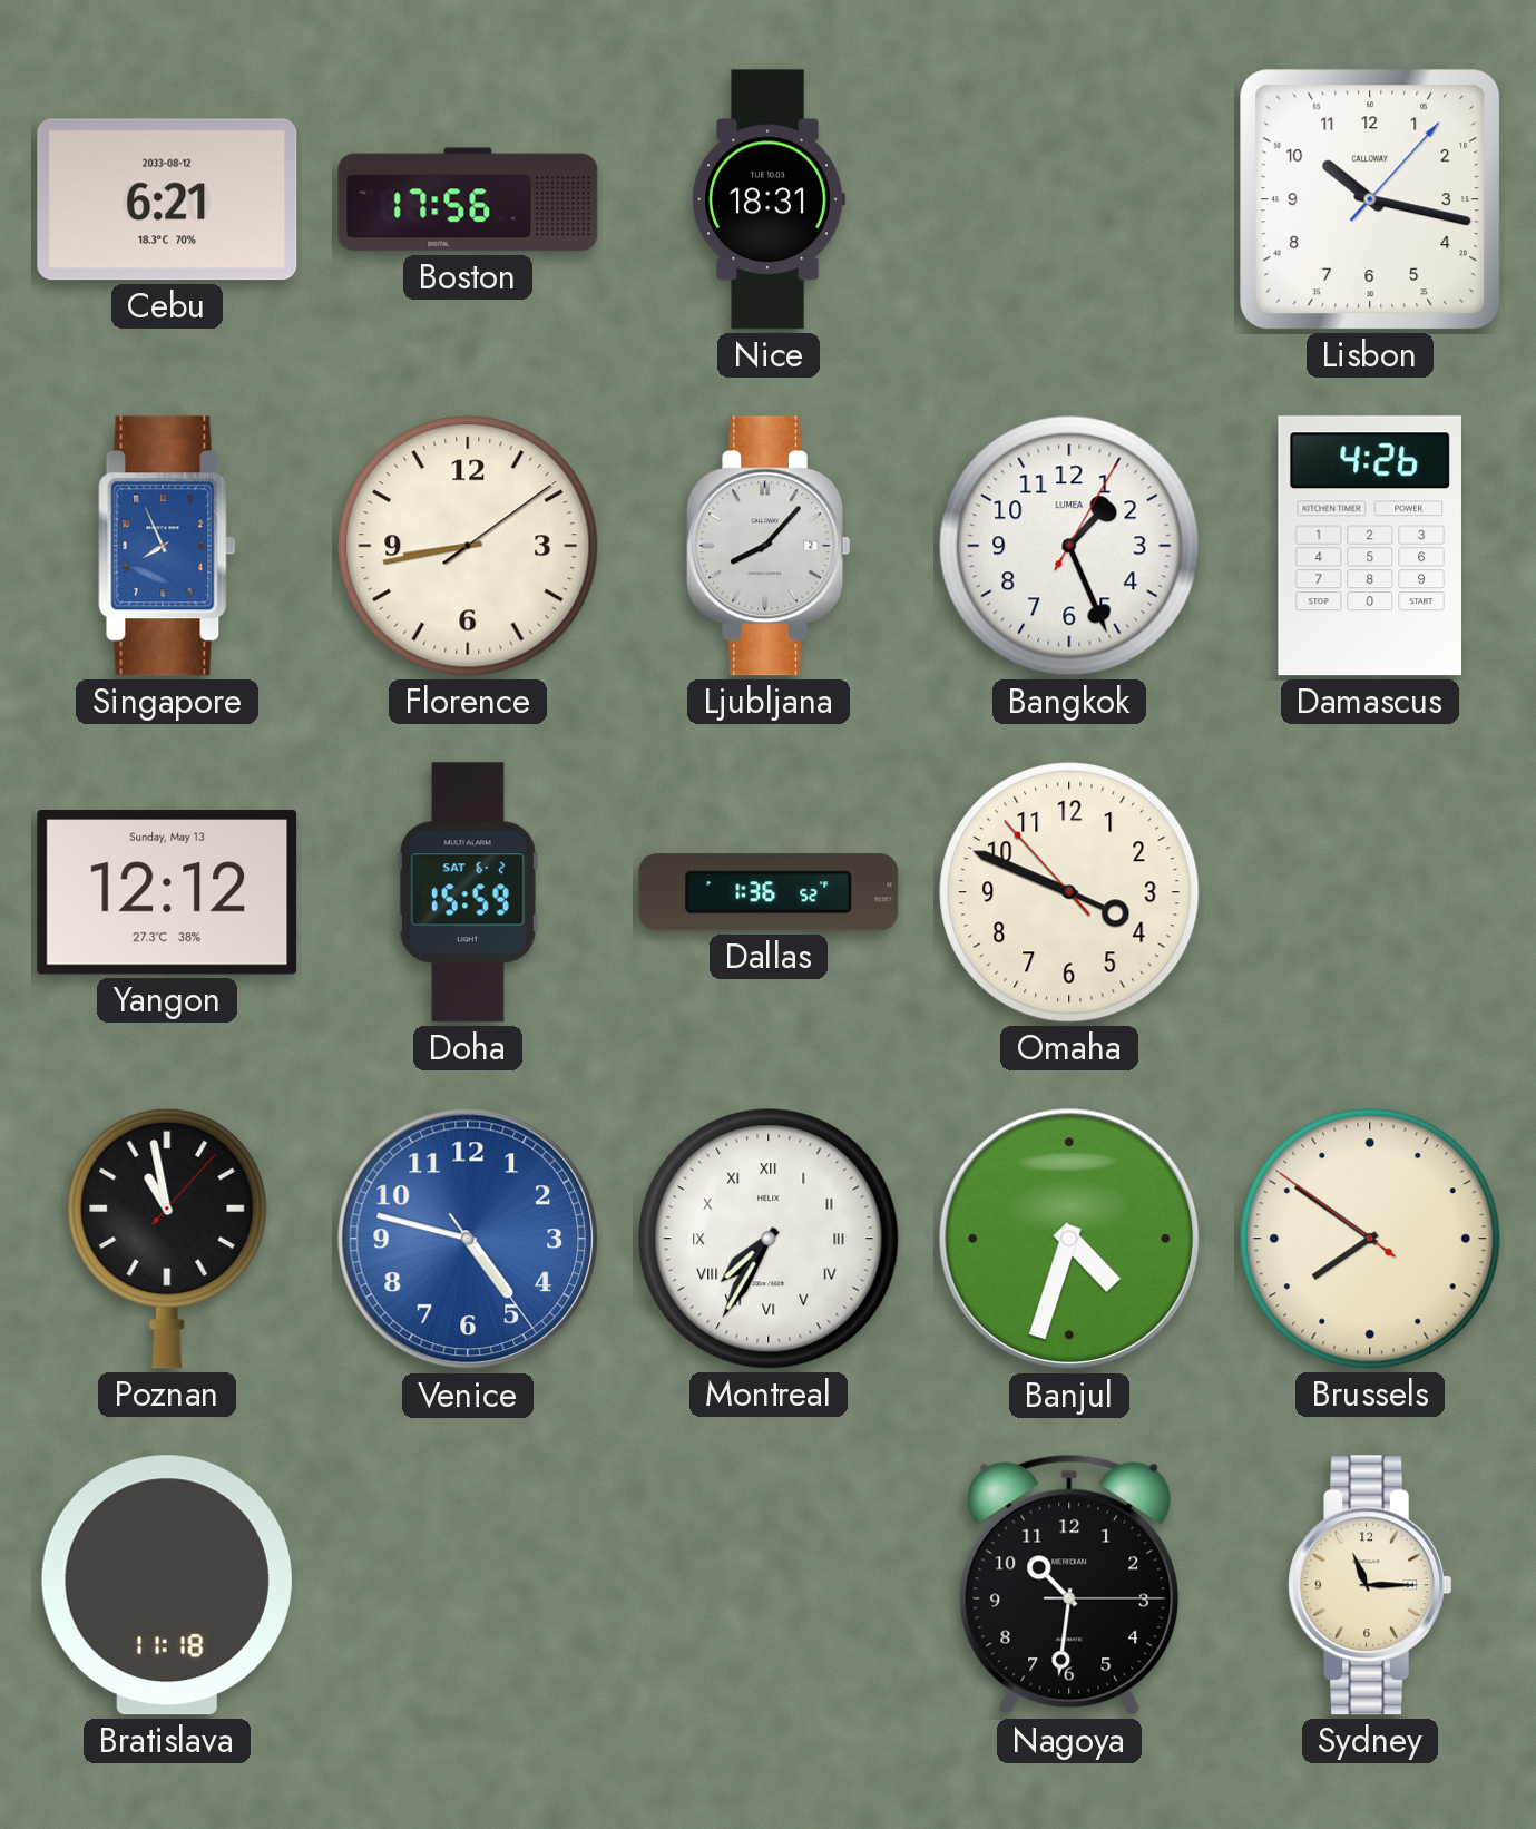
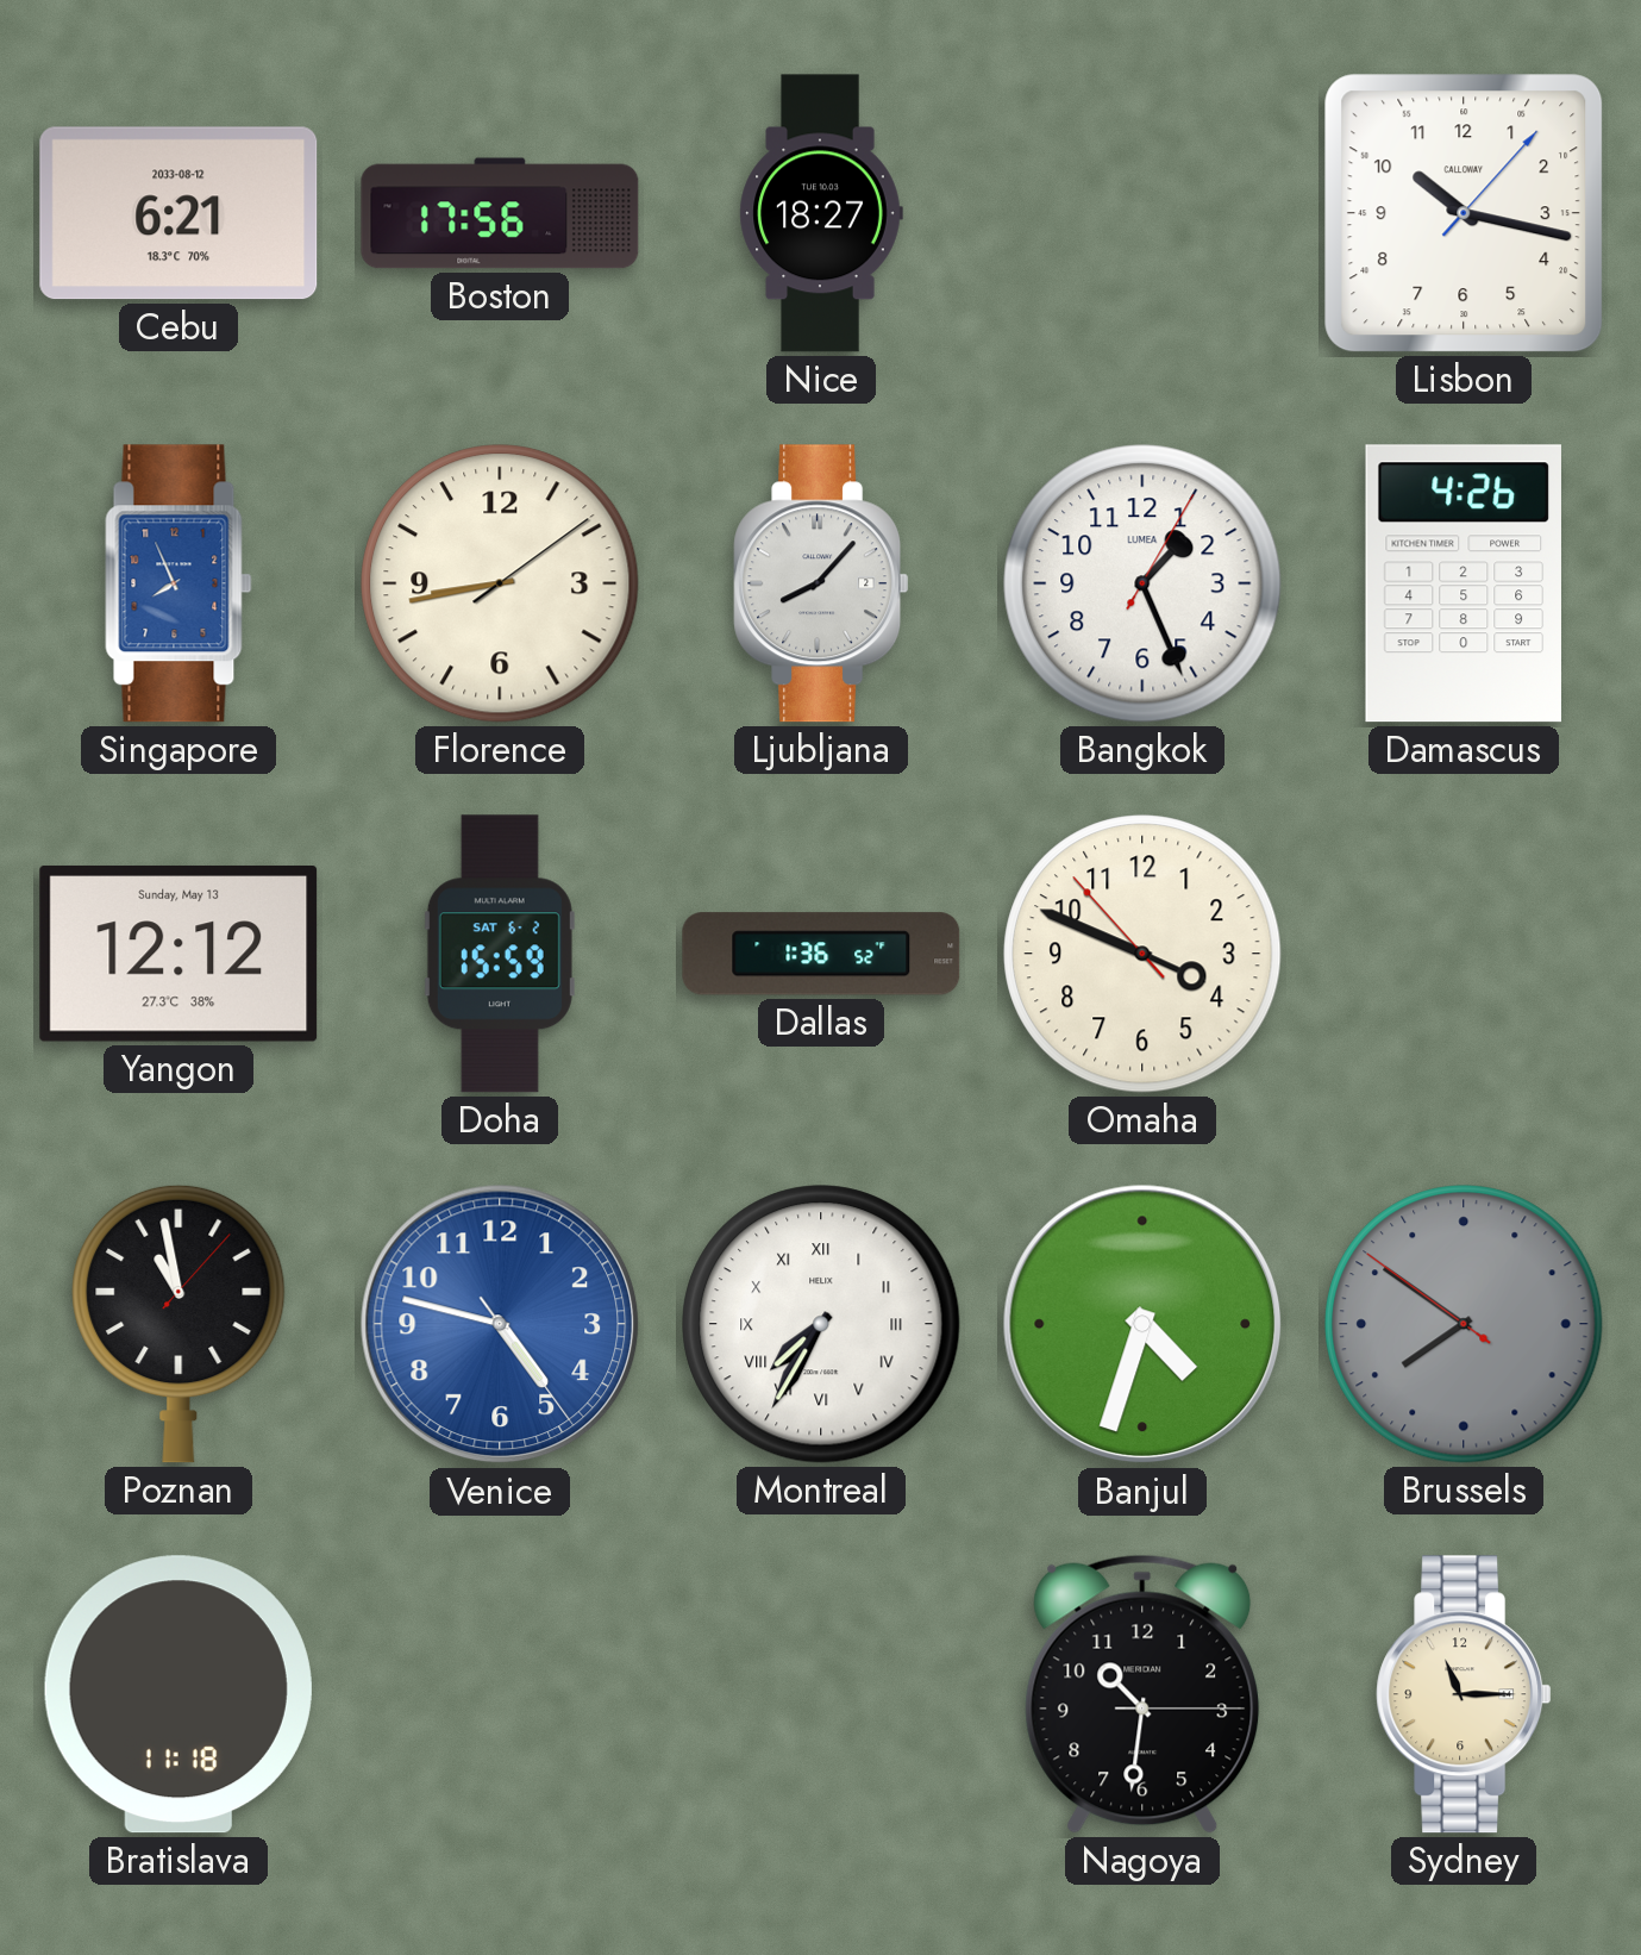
Nice: 18:31 -> 18:27 (821, 213)
Brussels dial: cream -> grey (1464, 1324)
